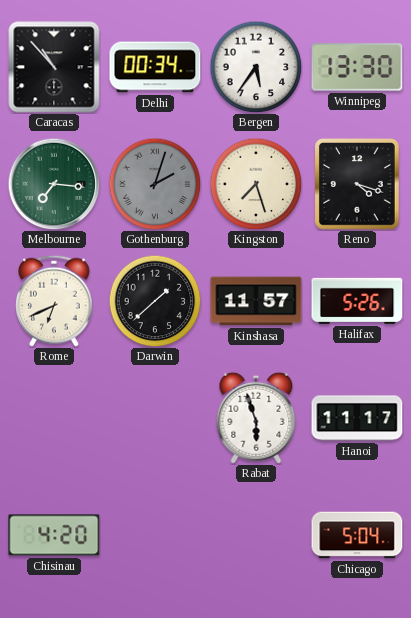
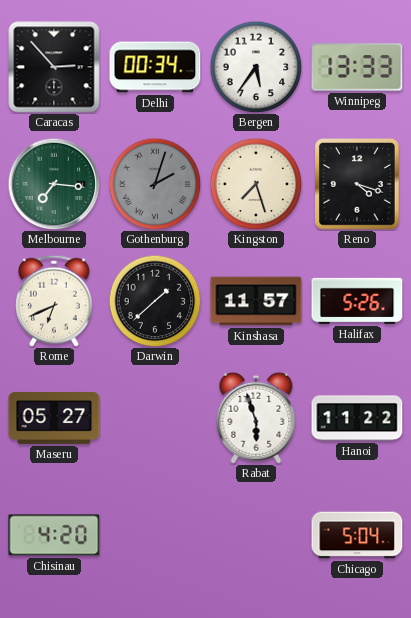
Caracas: 10:53 -> 2:53 (54, 67)
Winnipeg: 13:30 -> 13:33 (357, 67)
Maseru: none -> 05:27 (54, 418)
Hanoi: 11:17 -> 11:22 (357, 418)
